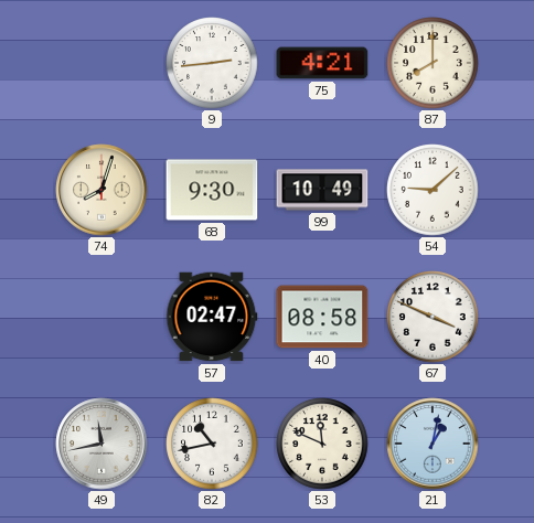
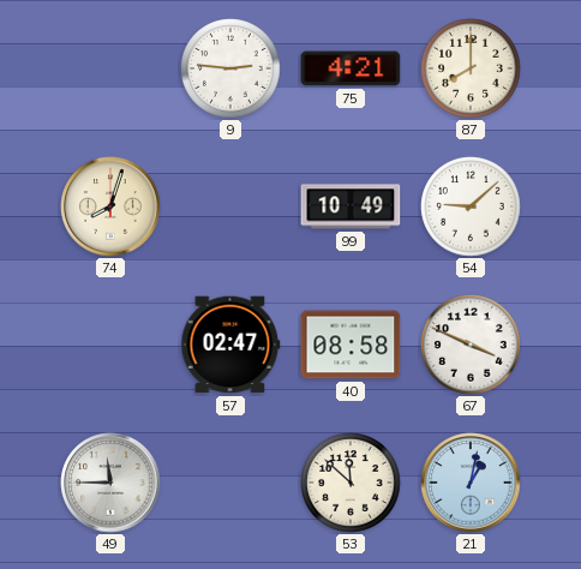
9: 2:44 -> 2:46 (230, 68)
68: 9:30 -> none (212, 190)
49: 11:43 -> 11:45 (110, 483)
82: 10:43 -> none (212, 444)
53: 11:49 -> 11:52 (351, 483)
